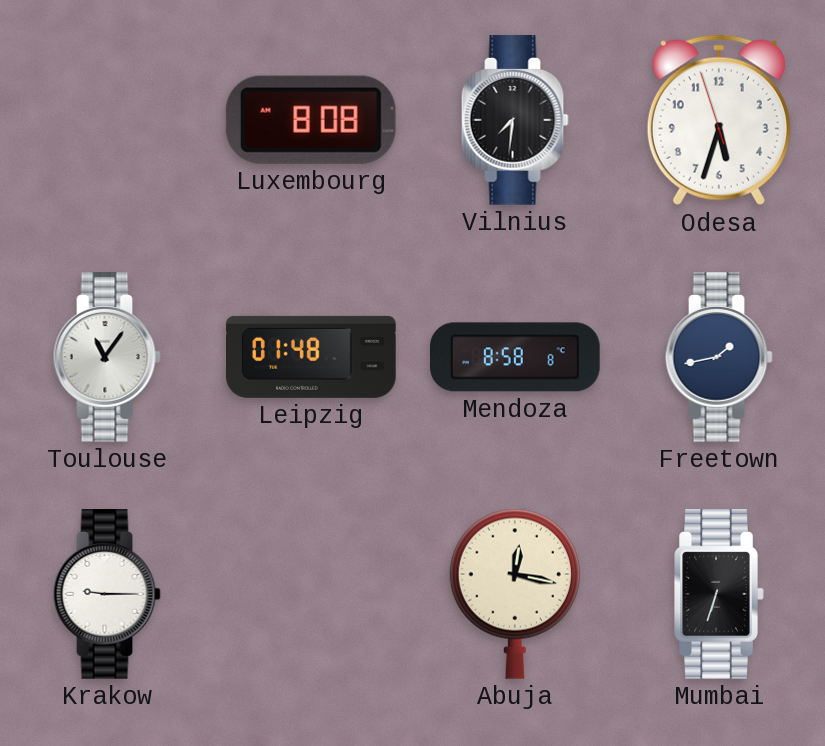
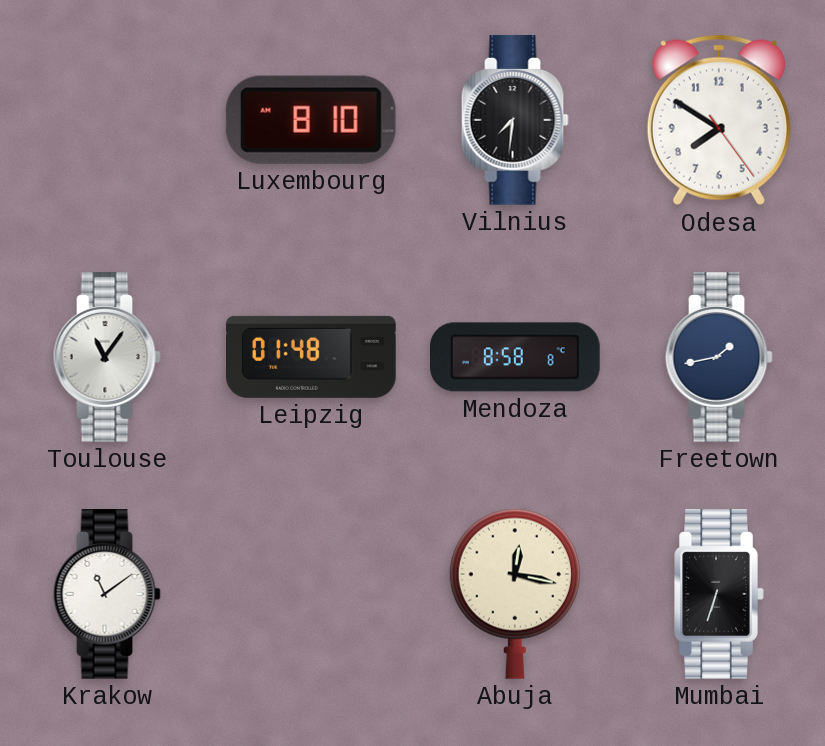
Luxembourg: 8:08 -> 8:10 (311, 120)
Odesa: 5:32 -> 7:50 (719, 120)
Krakow: 9:15 -> 11:09 (107, 595)
